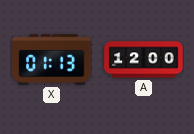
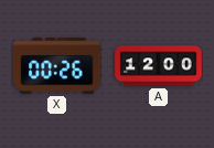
X: 01:13 -> 00:26 (57, 66)
